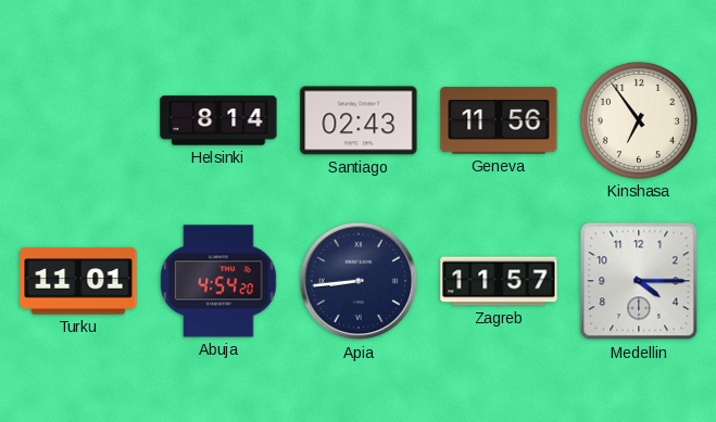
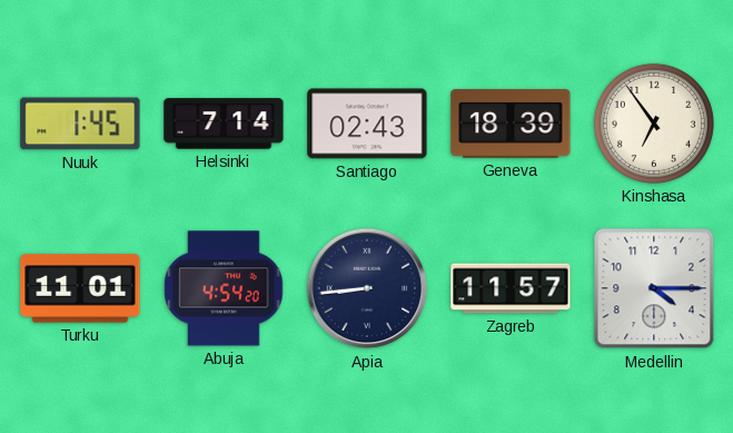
Nuuk: none -> 1:45 (80, 124)
Helsinki: 8:14 -> 7:14 (224, 124)
Geneva: 11:56 -> 18:39 (511, 124)
